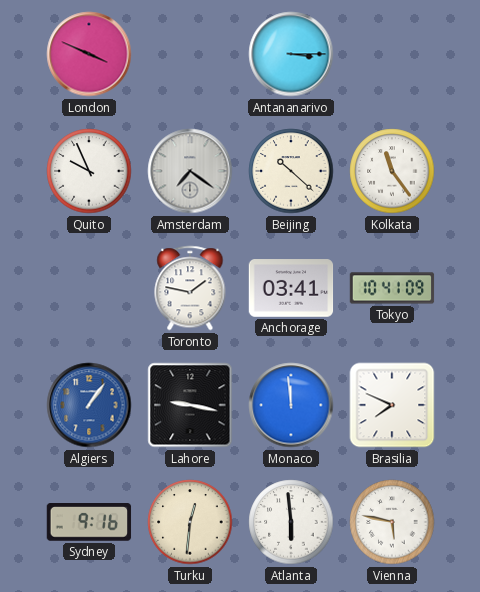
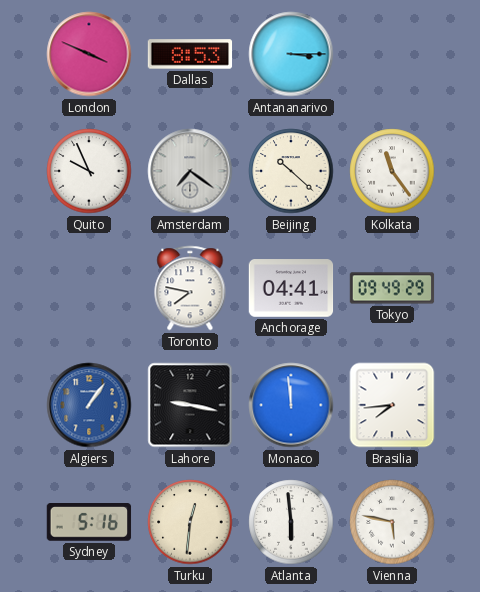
Dallas: none -> 8:53 (190, 54)
Toronto: 1:47 -> 7:47 (190, 288)
Anchorage: 03:41 -> 04:41 (291, 288)
Tokyo: 10:41 -> 09:49 (392, 288)
Brasilia: 7:49 -> 7:44 (392, 405)
Sydney: 9:16 -> 5:16 (89, 523)
